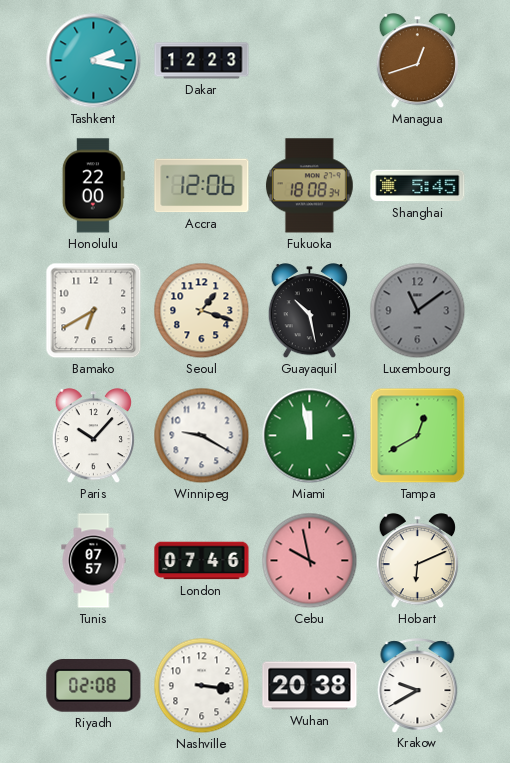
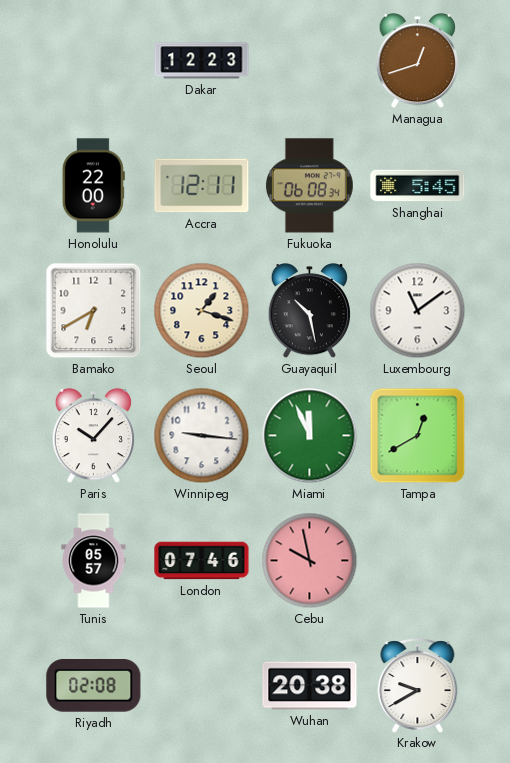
Tashkent: 2:17 -> none (94, 61)
Accra: 12:06 -> 12:11 (202, 186)
Fukuoka: 18:08 -> 06:08 (309, 186)
Luxembourg dial: grey -> white (418, 311)
Winnipeg: 9:20 -> 9:16 (202, 436)
Miami: 11:58 -> 11:56 (310, 436)
Tunis: 07:57 -> 05:57 (94, 561)
Hobart: 6:11 -> none (417, 561)
Nashville: 3:16 -> none (202, 686)
